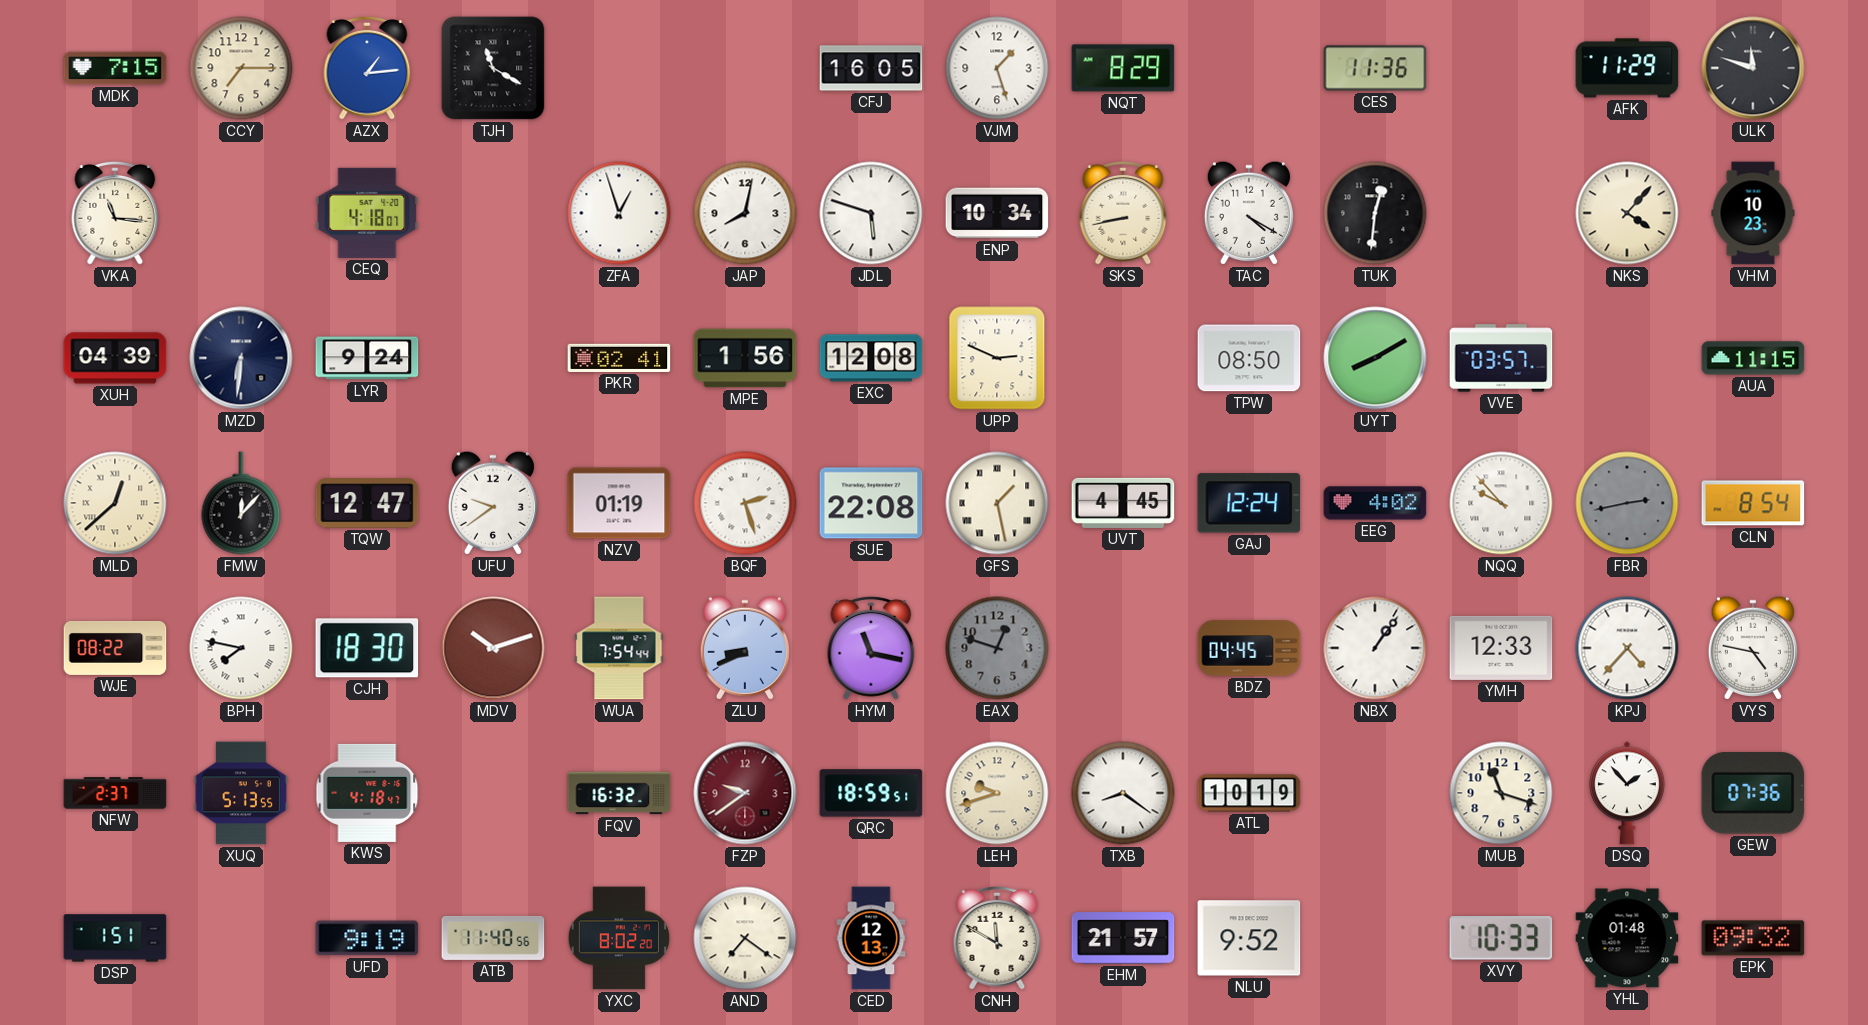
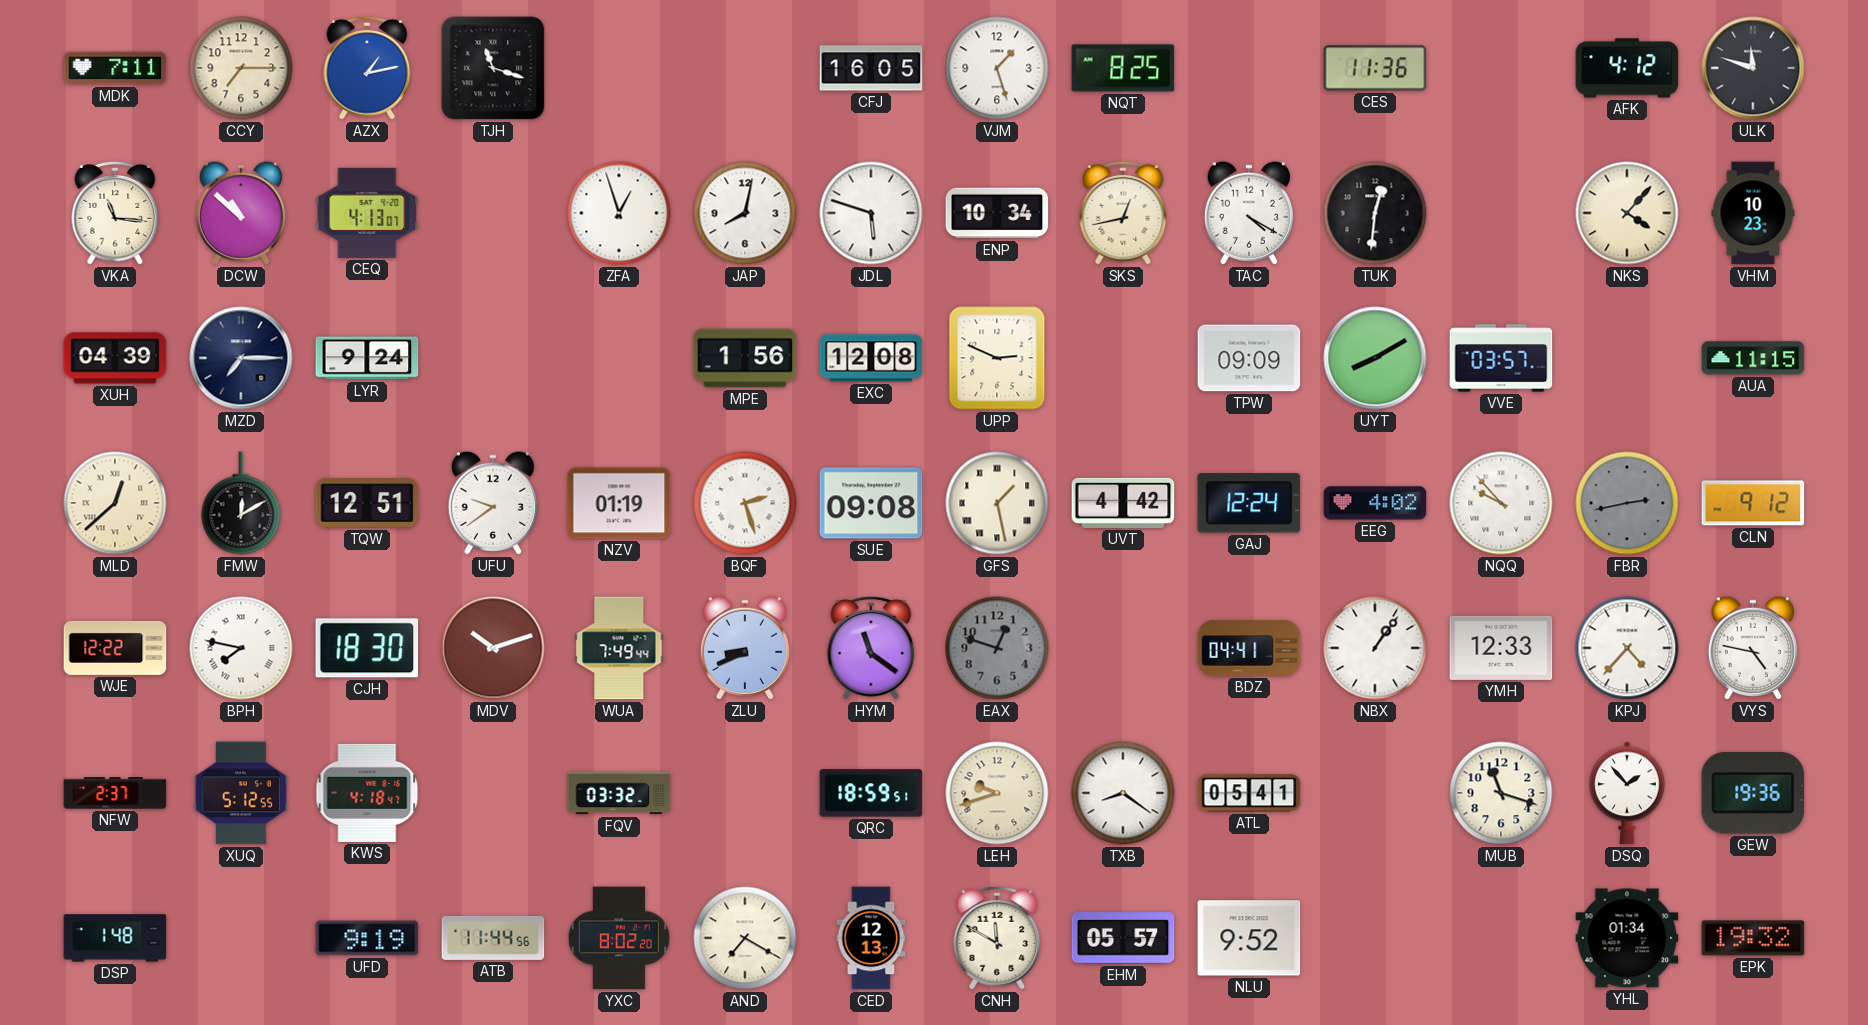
MDK: 7:15 -> 7:11 (115, 68)
AZX: 1:14 -> 1:13 (367, 69)
TJH: 11:20 -> 11:18 (493, 68)
NQT: 8:29 -> 8:25 (1123, 68)
AFK: 11:29 -> 4:12 (1627, 68)
DCW: none -> 10:52 (241, 213)
CEQ: 4:18 -> 4:13 (367, 213)
SKS: 8:43 -> 12:43 (1123, 214)
MZD: 6:31 -> 7:15 (241, 358)
PKR: 02:41 -> none (619, 358)
TPW: 08:50 -> 09:09 (1249, 358)
FMW: 12:07 -> 12:10 (241, 503)
TQW: 12:47 -> 12:51 (367, 503)
SUE: 22:08 -> 09:08 (871, 503)
UVT: 4:45 -> 4:42 (1123, 503)
CLN: 8:54 -> 9:12 (1753, 503)
WJE: 08:22 -> 12:22 (115, 648)
WUA: 7:54 -> 7:49 (619, 648)
HYM: 11:17 -> 11:21 (871, 649)
BDZ: 04:45 -> 04:41 (1249, 648)
XUQ: 5:13 -> 5:12 (241, 793)
FQV: 16:32 -> 03:32 (619, 793)
FZP: 9:39 -> none (745, 793)
ATL: 10:19 -> 05:41 (1249, 793)
GEW: 07:36 -> 19:36 (1753, 793)
DSP: 1:51 -> 1:48 (115, 938)
ATB: 11:40 -> 11:44 (493, 938)
AND: 7:21 -> 7:20 (745, 938)
EHM: 21:57 -> 05:57 (1123, 938)
XVY: 10:33 -> none (1501, 938)
YHL: 01:48 -> 01:34 (1627, 938)
EPK: 09:32 -> 19:32 (1753, 938)
